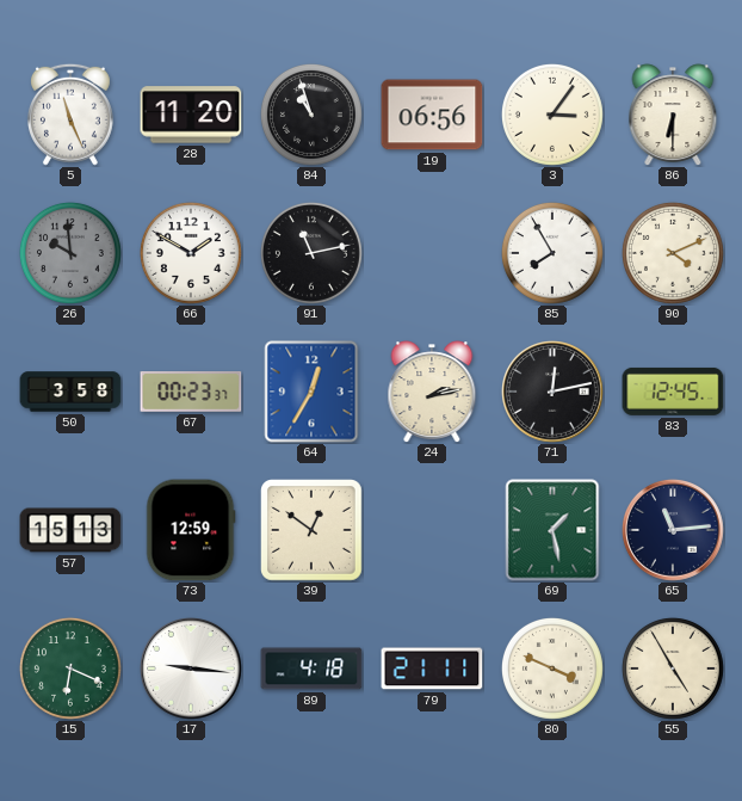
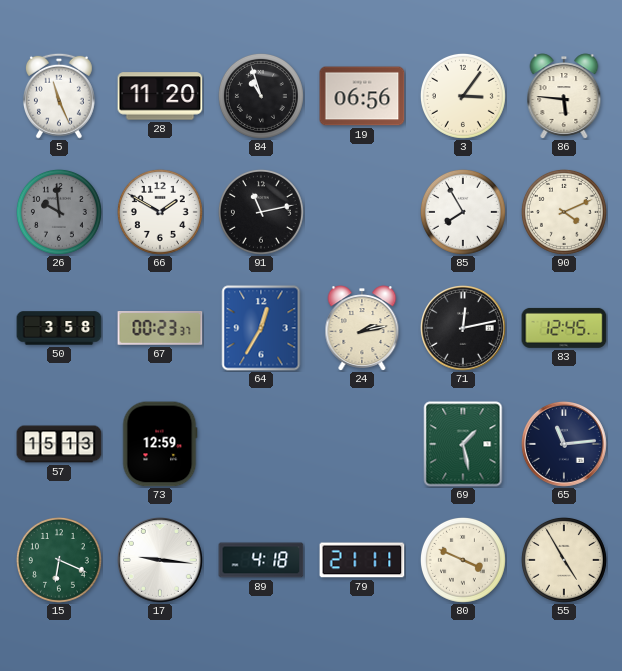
86: 6:30 -> 5:46 (564, 96)
39: 12:51 -> none (311, 530)
